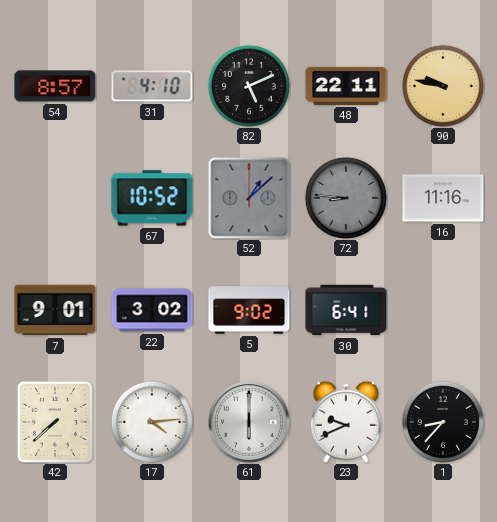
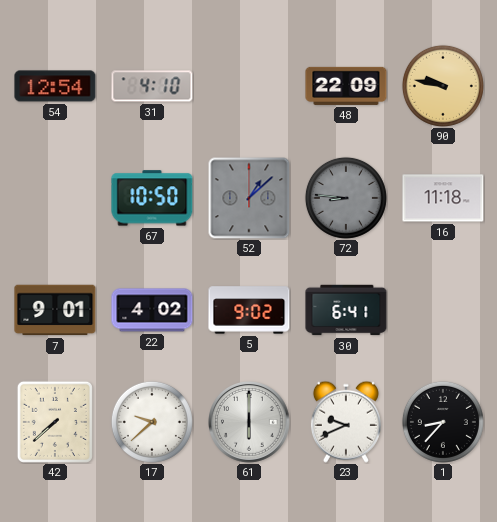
54: 8:57 -> 12:54 (55, 86)
82: 5:11 -> none (249, 86)
48: 22:11 -> 22:09 (346, 86)
67: 10:52 -> 10:50 (152, 198)
16: 11:16 -> 11:18 (443, 198)
22: 3:02 -> 4:02 (152, 310)
17: 4:14 -> 9:38 (152, 422)
